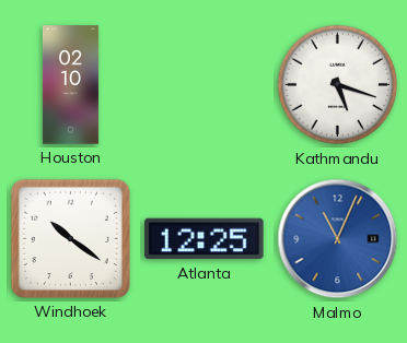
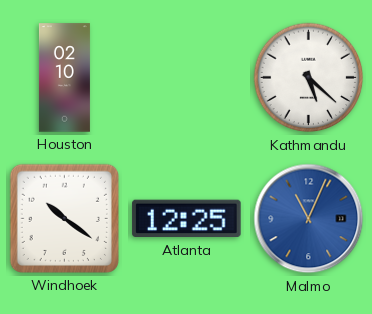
Kathmandu: 5:18 -> 5:22 (309, 78)
